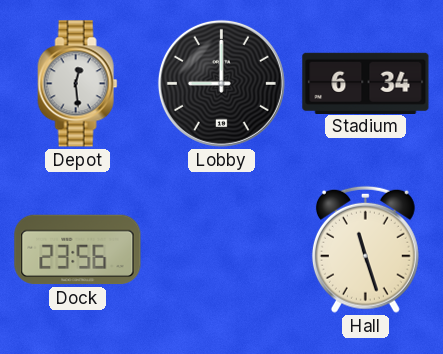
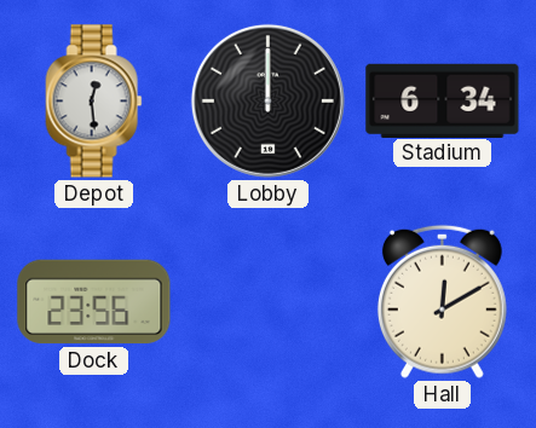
Lobby: 9:00 -> 12:00 (267, 100)
Hall: 11:27 -> 12:10 (442, 301)
